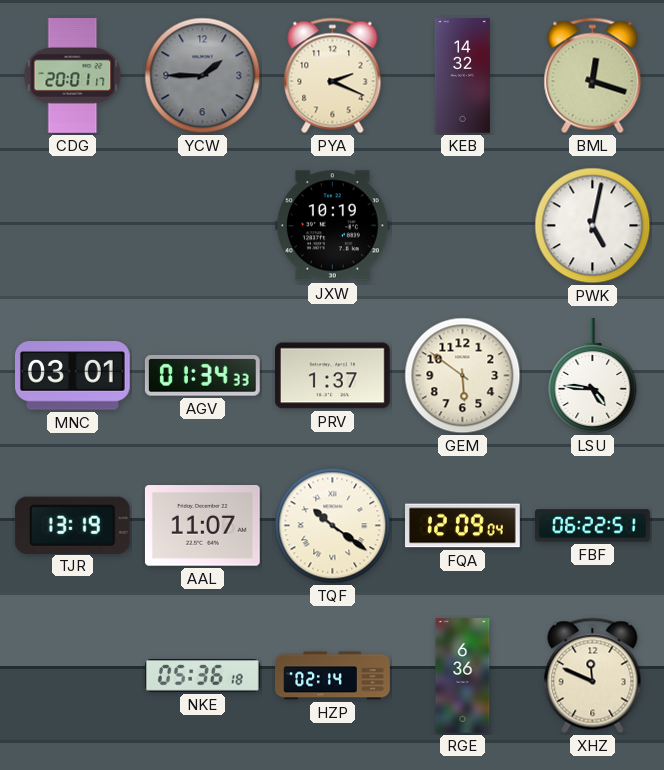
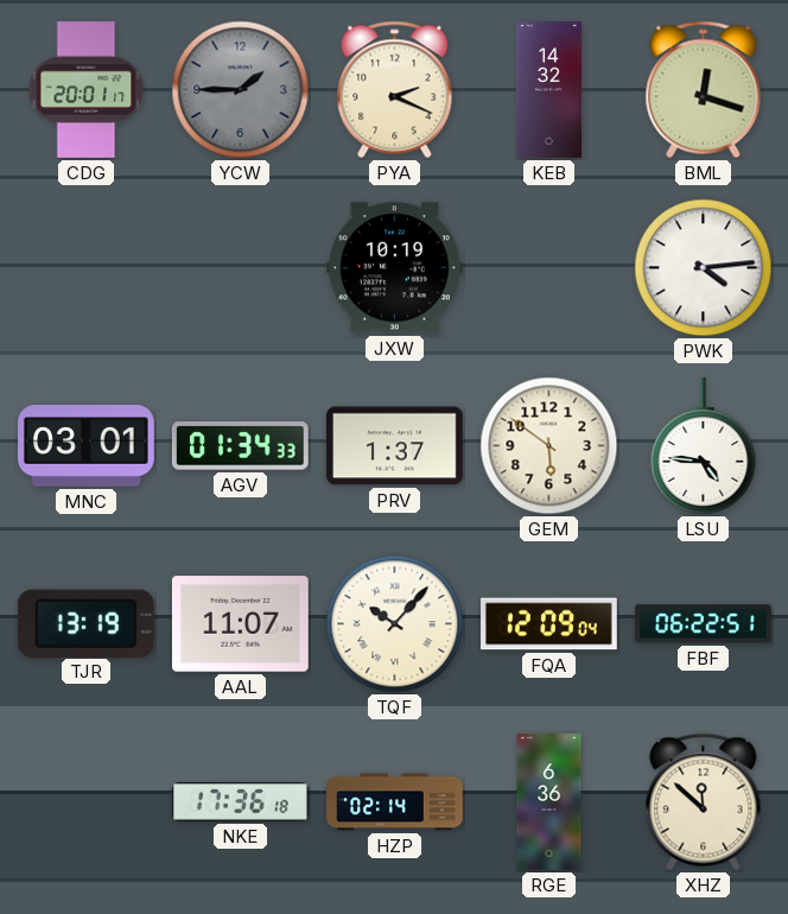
PWK: 5:02 -> 4:14 (704, 268)
TQF: 10:21 -> 10:07 (395, 624)
NKE: 05:36 -> 17:36 (240, 802)
XHZ: 11:49 -> 11:52 (704, 802)
